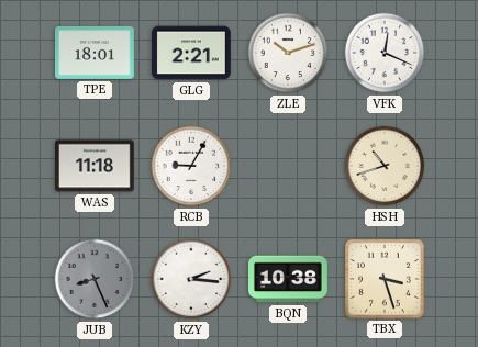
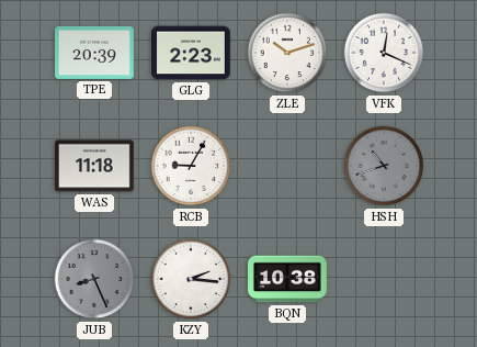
TPE: 18:01 -> 20:39 (95, 53)
GLG: 2:21 -> 2:23 (192, 53)
HSH dial: cream -> grey (384, 166)
TBX: 3:27 -> none (386, 280)
